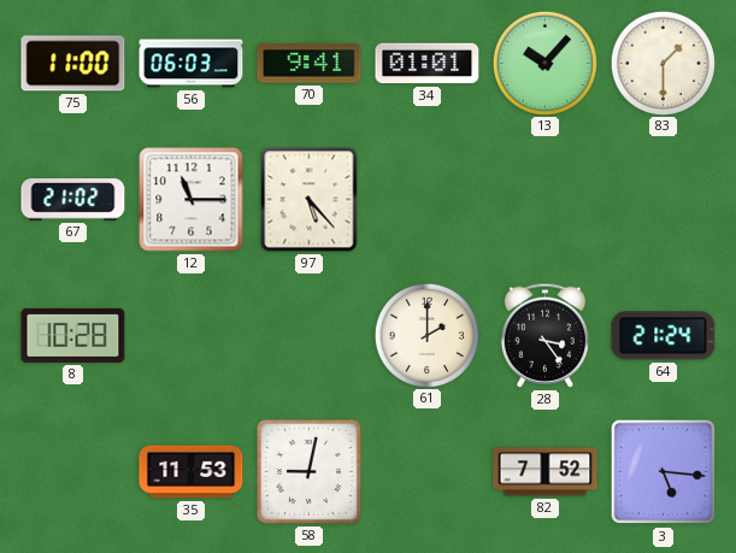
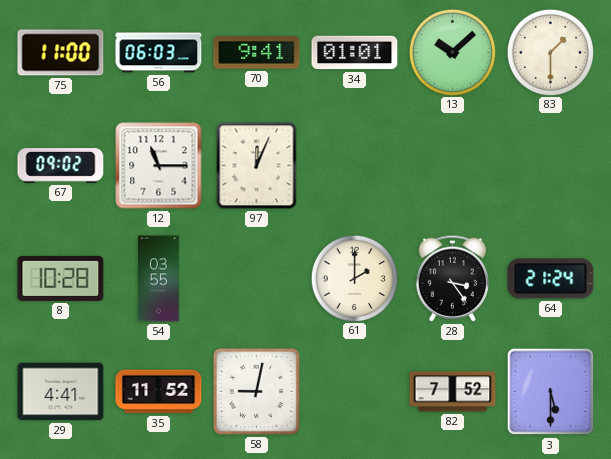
13: 10:07 -> 10:08 (452, 52)
67: 21:02 -> 09:02 (61, 166)
97: 5:23 -> 12:04 (257, 166)
54: none -> 03:55 (159, 279)
29: none -> 4:41 (61, 392)
35: 11:53 -> 11:52 (159, 392)
3: 5:16 -> 5:30 (551, 392)
